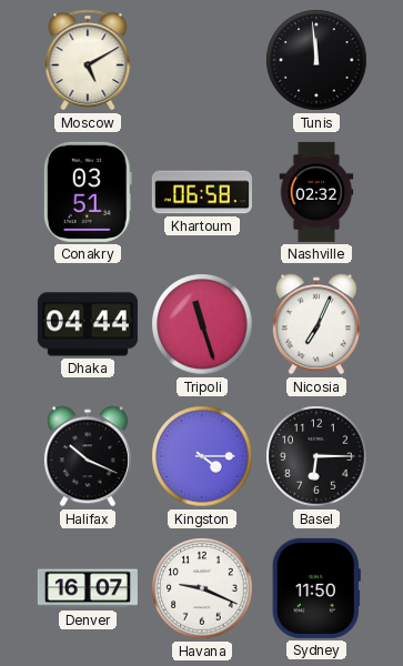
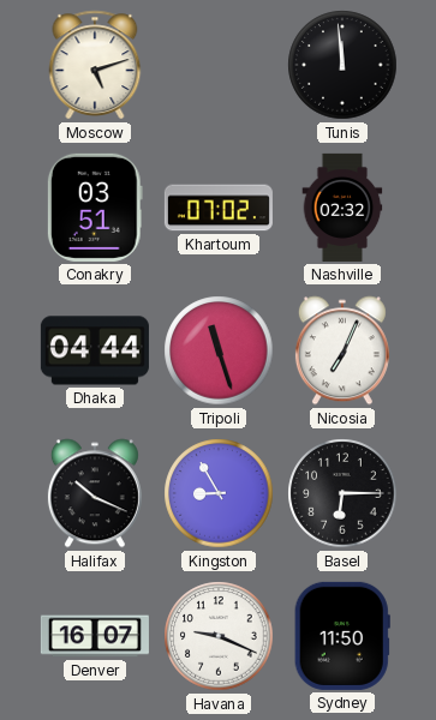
Moscow: 5:10 -> 5:12 (95, 65)
Khartoum: 06:58 -> 07:02 (219, 208)
Kingston: 4:15 -> 8:55 (219, 493)
